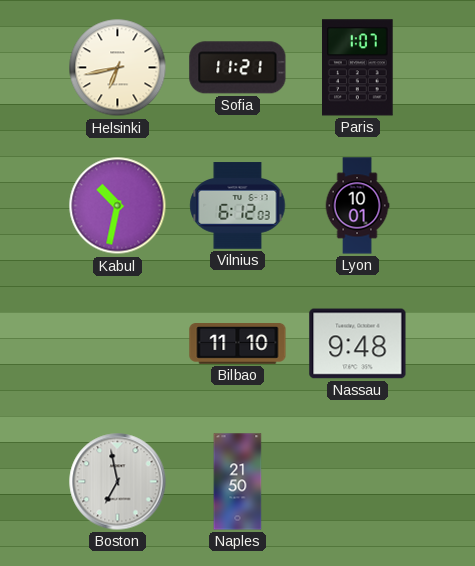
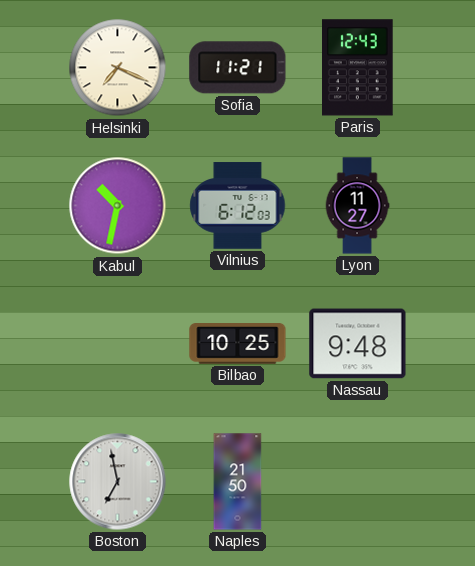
Helsinki: 6:43 -> 7:19 (118, 68)
Paris: 1:07 -> 12:43 (358, 68)
Lyon: 10:01 -> 11:27 (357, 206)
Bilbao: 11:10 -> 10:25 (238, 344)
